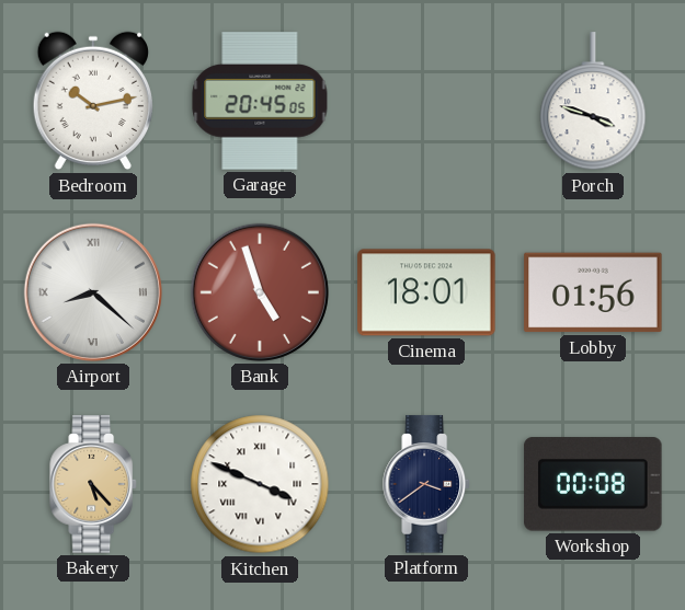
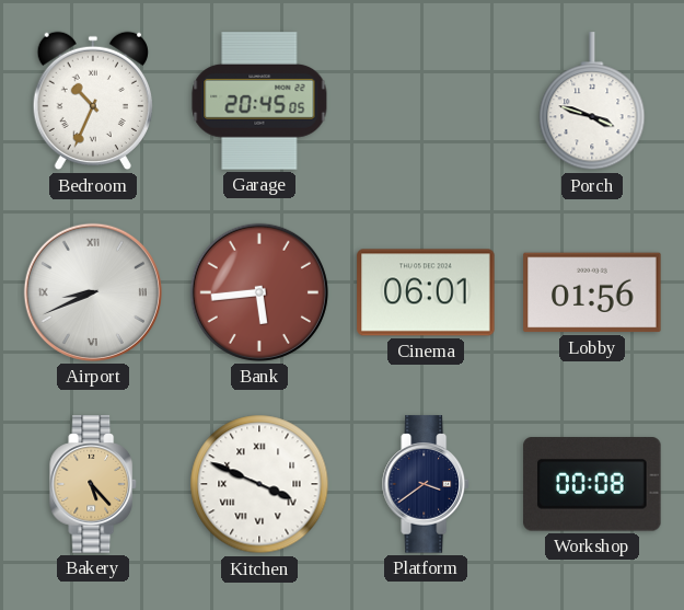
Bedroom: 10:13 -> 10:34 (93, 101)
Airport: 8:22 -> 8:41 (93, 292)
Bank: 4:57 -> 5:44 (259, 292)
Cinema: 18:01 -> 06:01 (426, 292)
